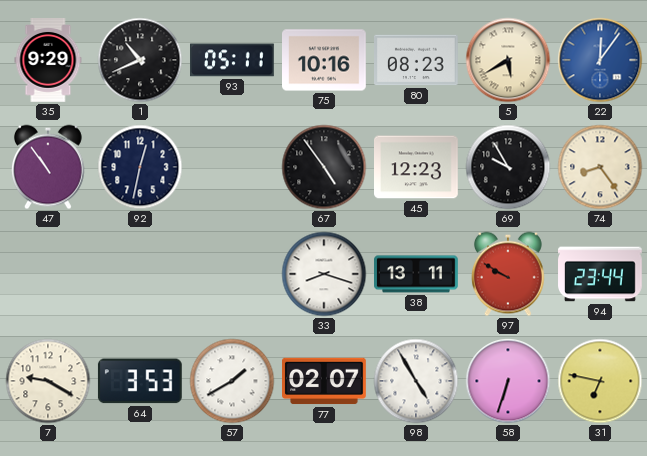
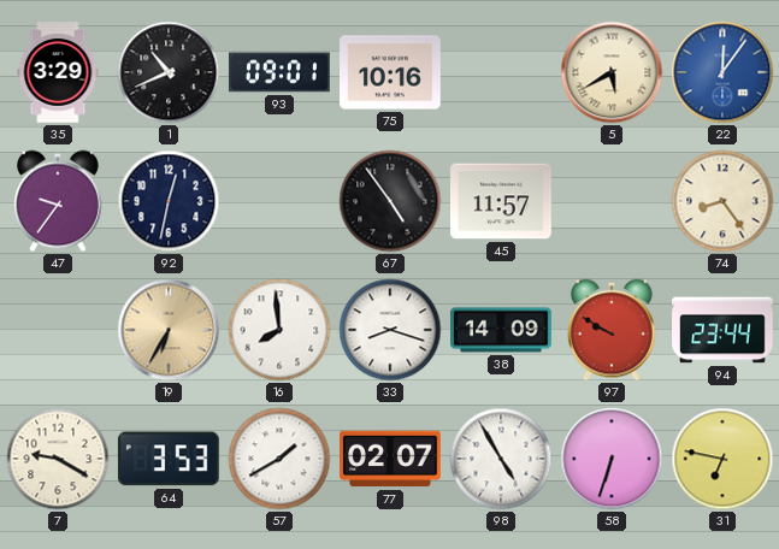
35: 9:29 -> 3:29 (58, 73)
93: 05:11 -> 09:01 (281, 72)
80: 08:23 -> none (417, 60)
47: 10:54 -> 9:36 (58, 201)
45: 12:23 -> 11:57 (502, 201)
69: 9:55 -> none (508, 167)
19: none -> 6:35 (169, 330)
16: none -> 7:59 (279, 330)
38: 13:11 -> 14:09 (502, 330)
